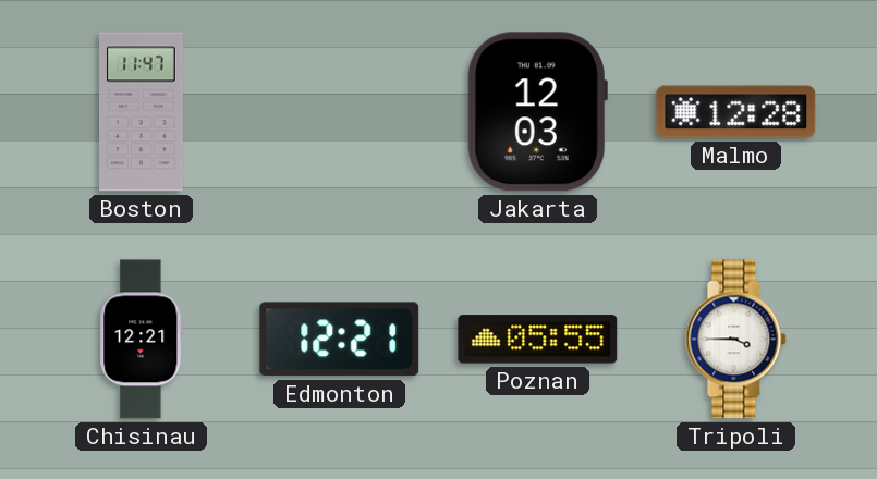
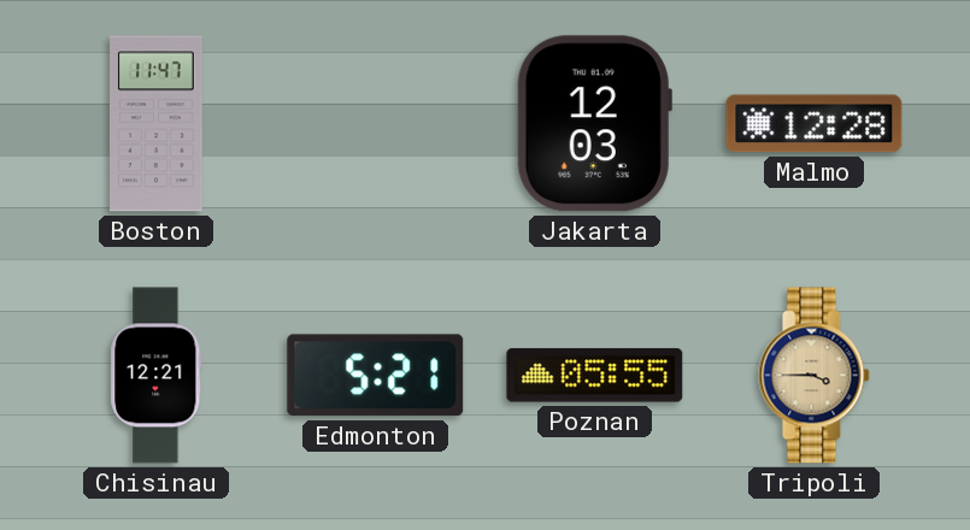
Edmonton: 12:21 -> 5:21 (376, 376)
Tripoli dial: white -> champagne (815, 376)
